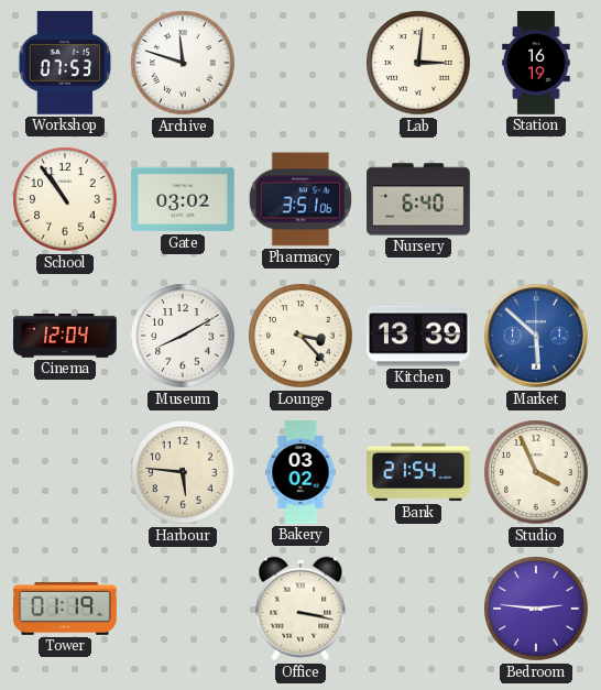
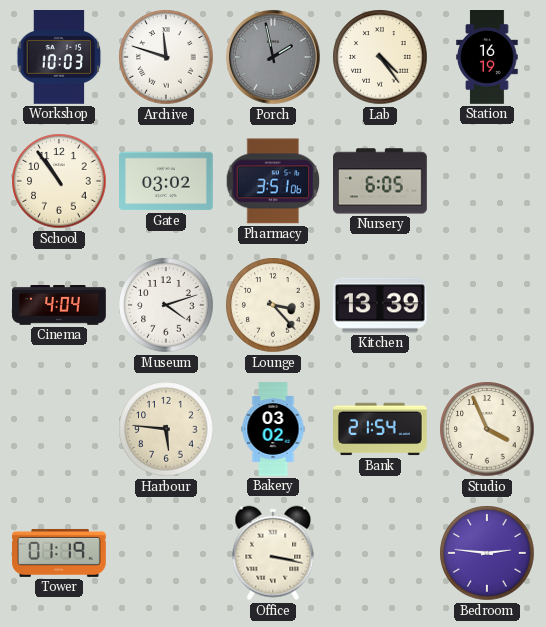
Workshop: 07:53 -> 10:03 (59, 58)
Porch: none -> 1:58 (274, 58)
Lab: 3:01 -> 4:24 (380, 57)
Nursery: 6:40 -> 6:05 (381, 181)
Cinema: 12:04 -> 4:04 (59, 306)
Museum: 8:10 -> 4:12 (166, 305)
Market: 5:52 -> none (537, 337)
